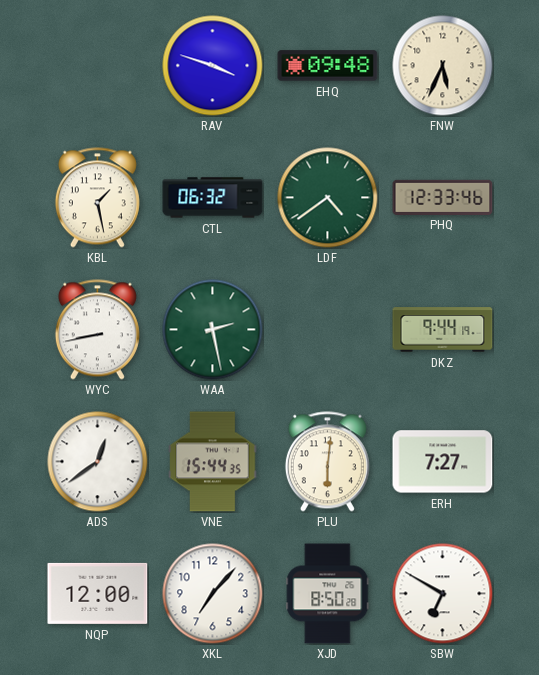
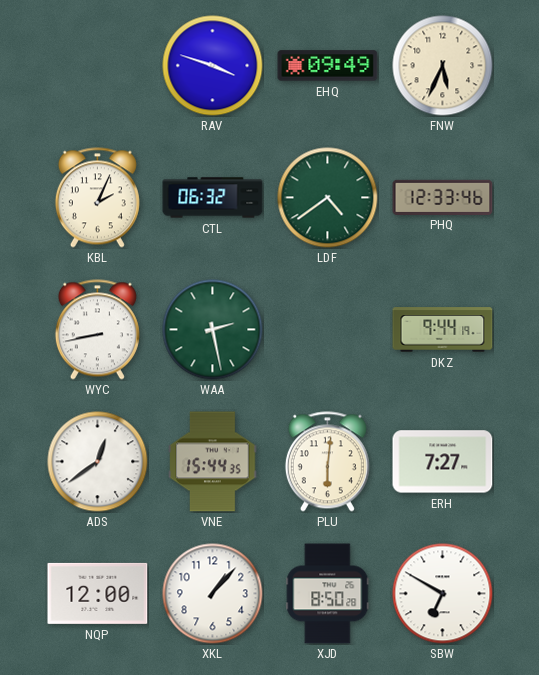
EHQ: 09:48 -> 09:49 (328, 66)
KBL: 1:28 -> 2:04 (97, 198)
XKL: 7:07 -> 1:07 (213, 594)
